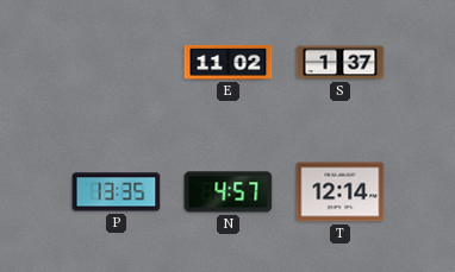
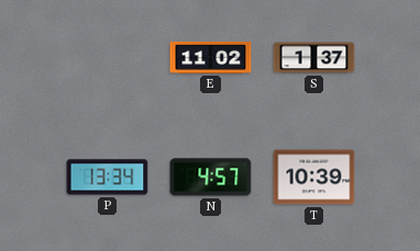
P: 13:35 -> 13:34 (108, 178)
T: 12:14 -> 10:39 (314, 178)
